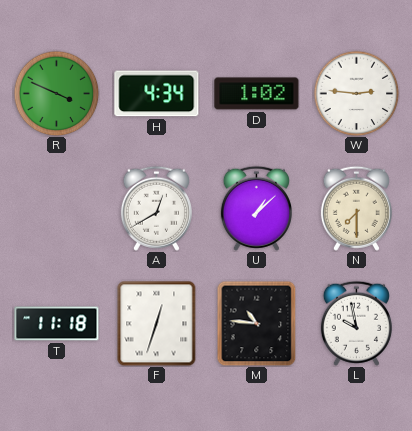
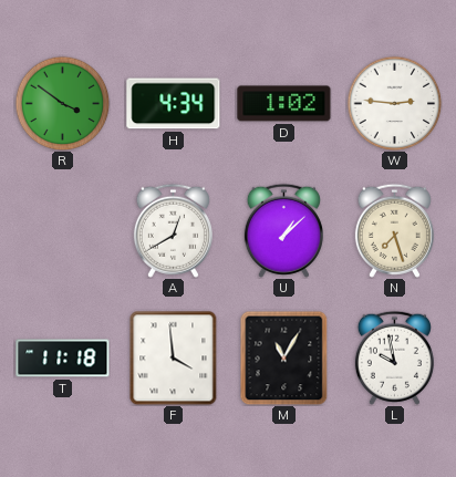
R: 3:49 -> 3:51 (62, 103)
N: 7:30 -> 7:27 (394, 230)
F: 12:33 -> 3:59 (174, 357)
M: 10:46 -> 11:05 (284, 357)
